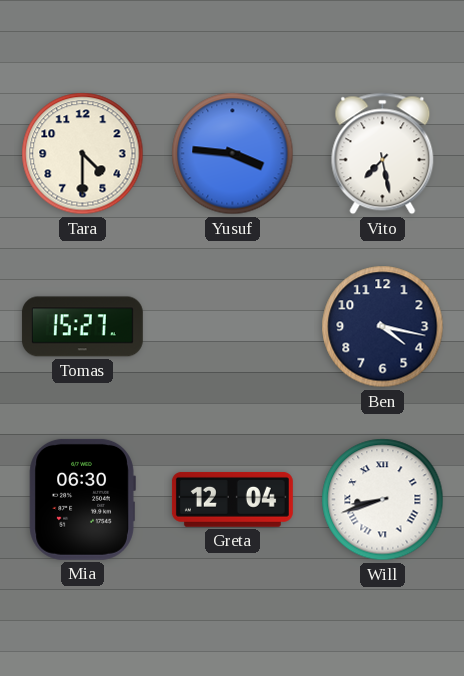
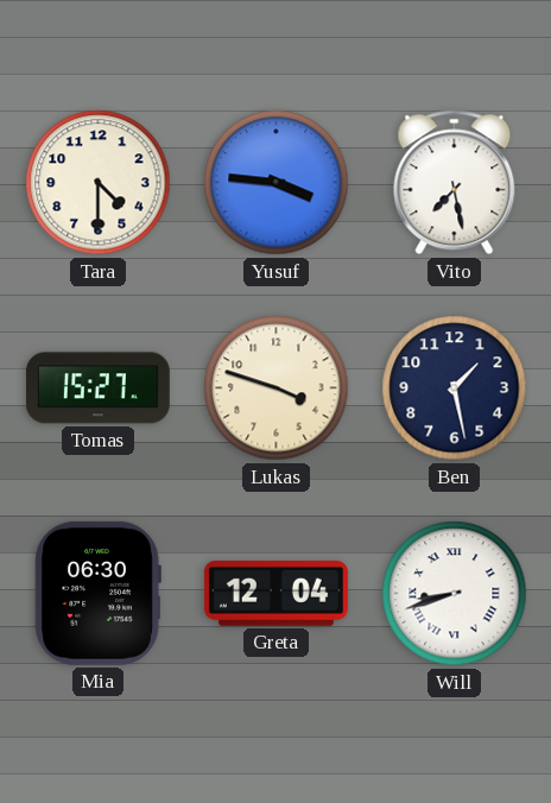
Lukas: none -> 3:48 (277, 388)
Ben: 4:17 -> 1:28 (455, 388)
